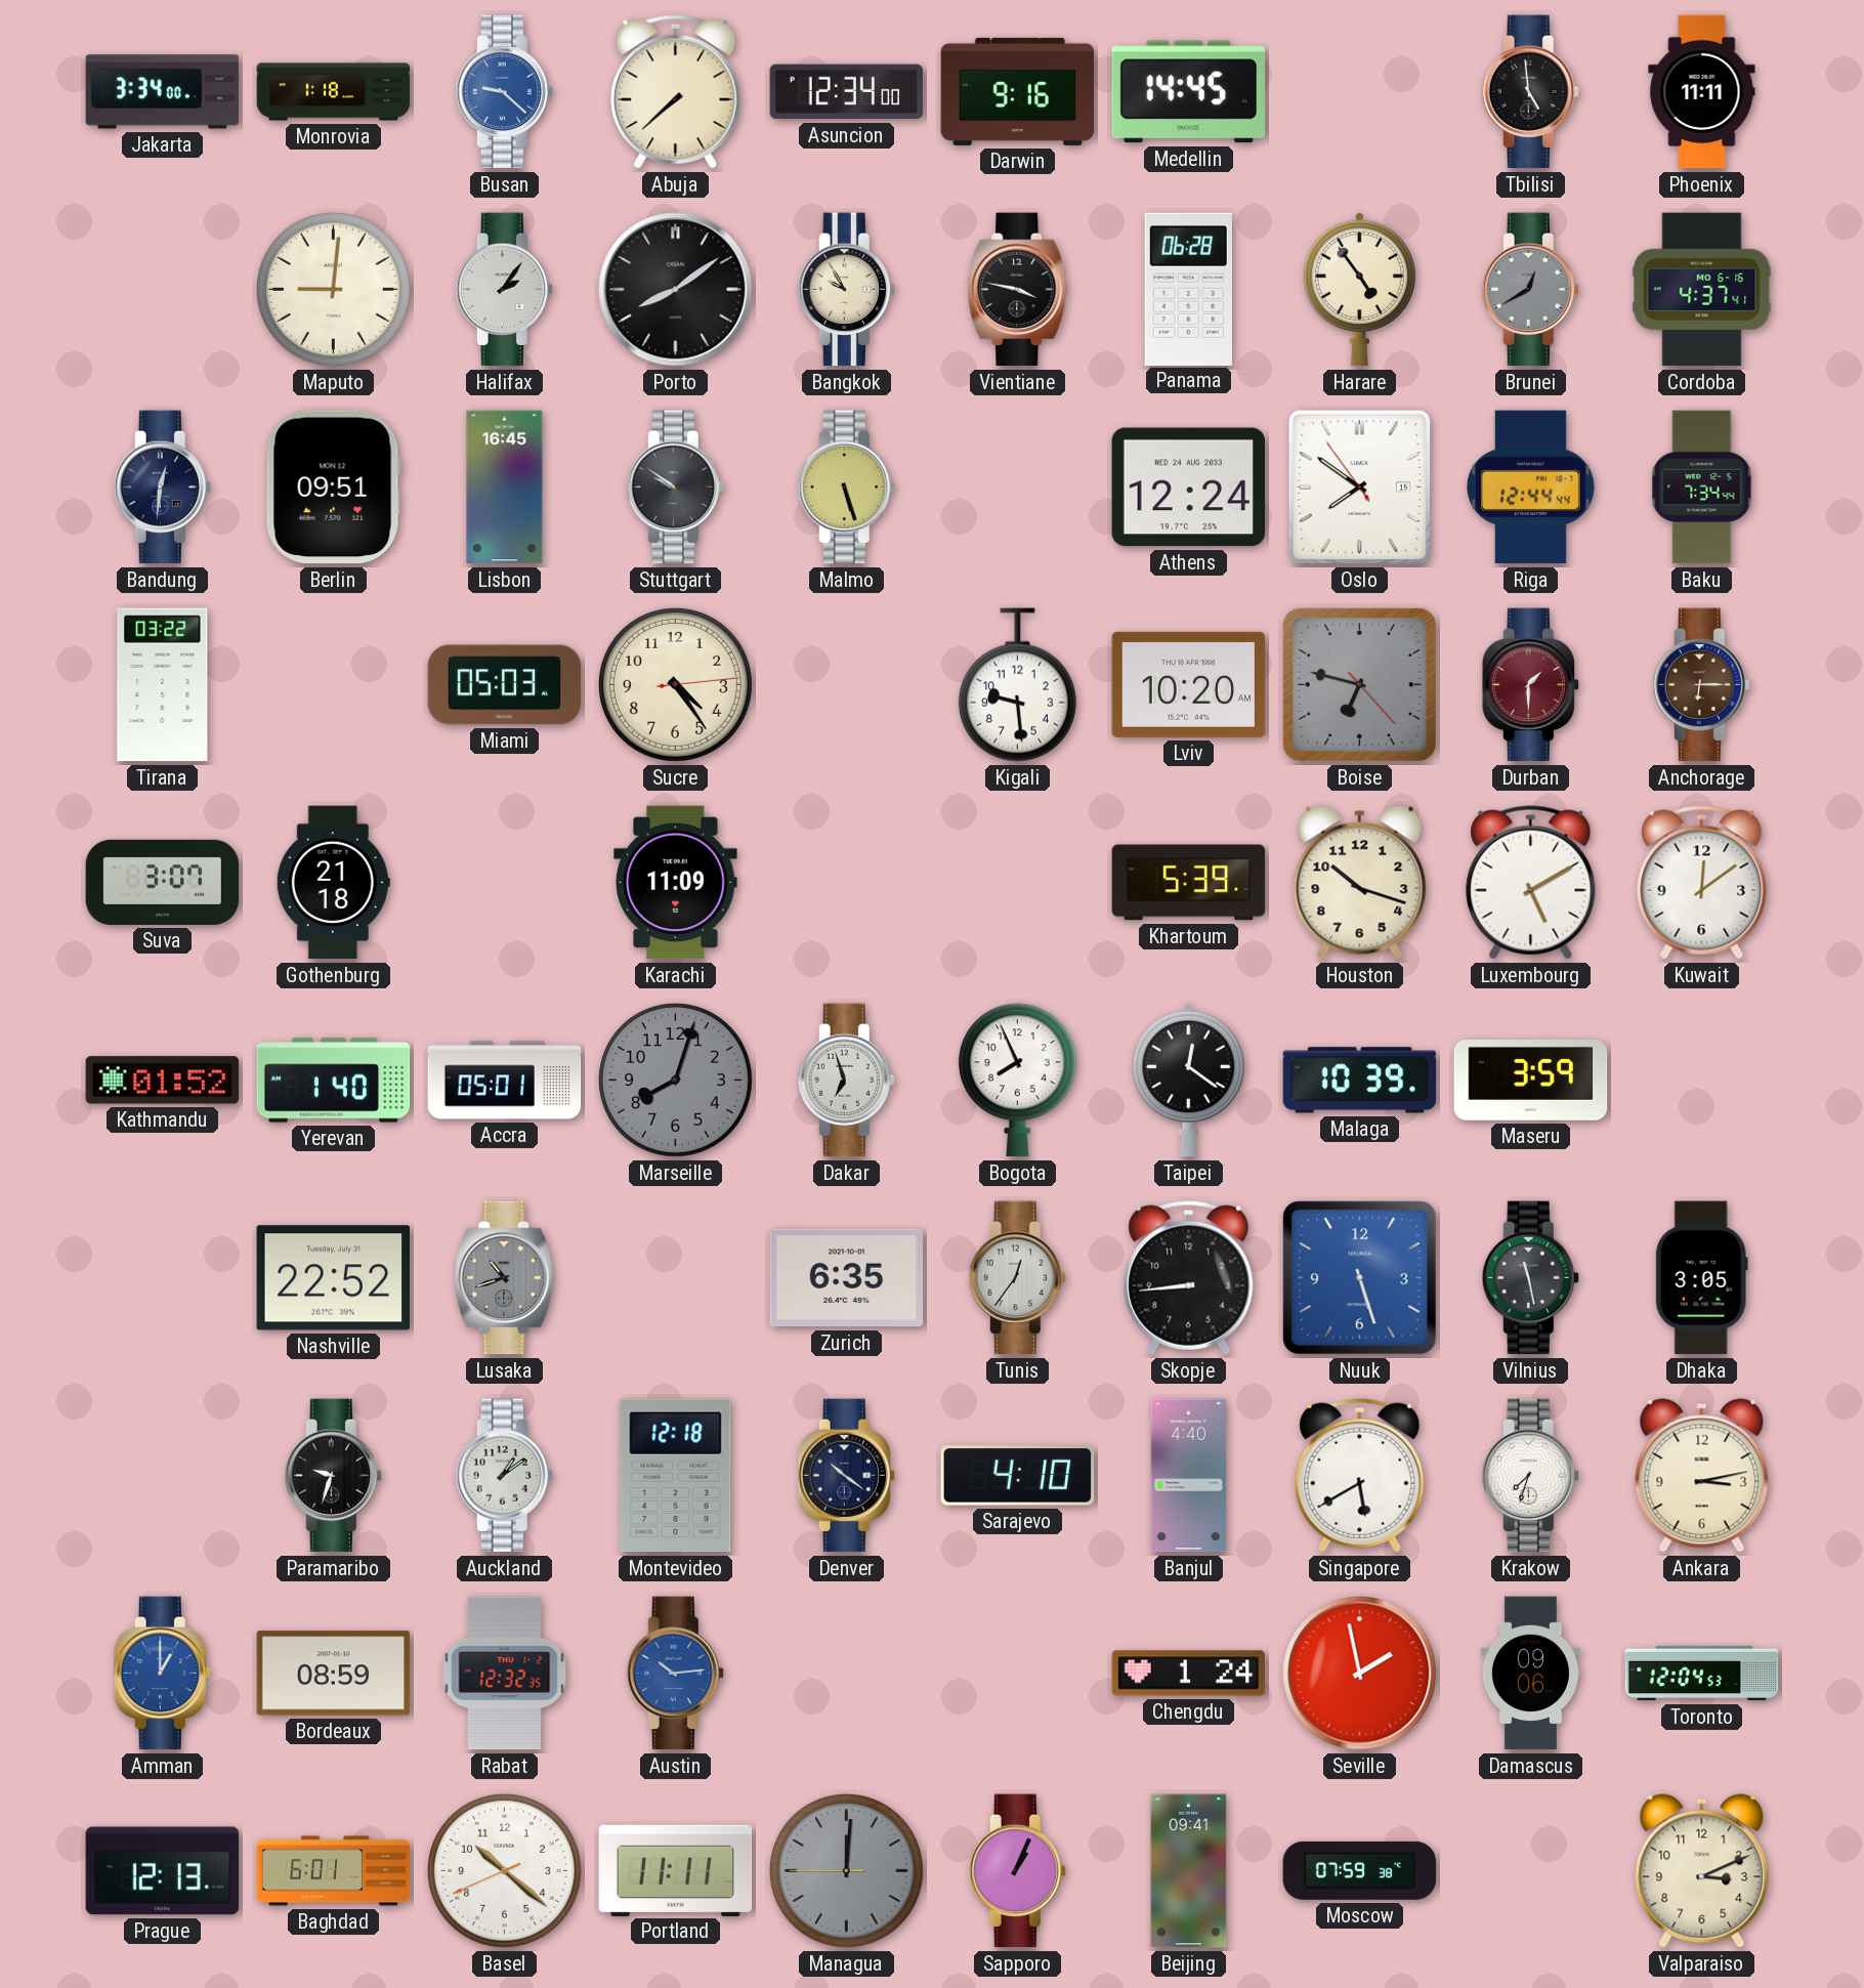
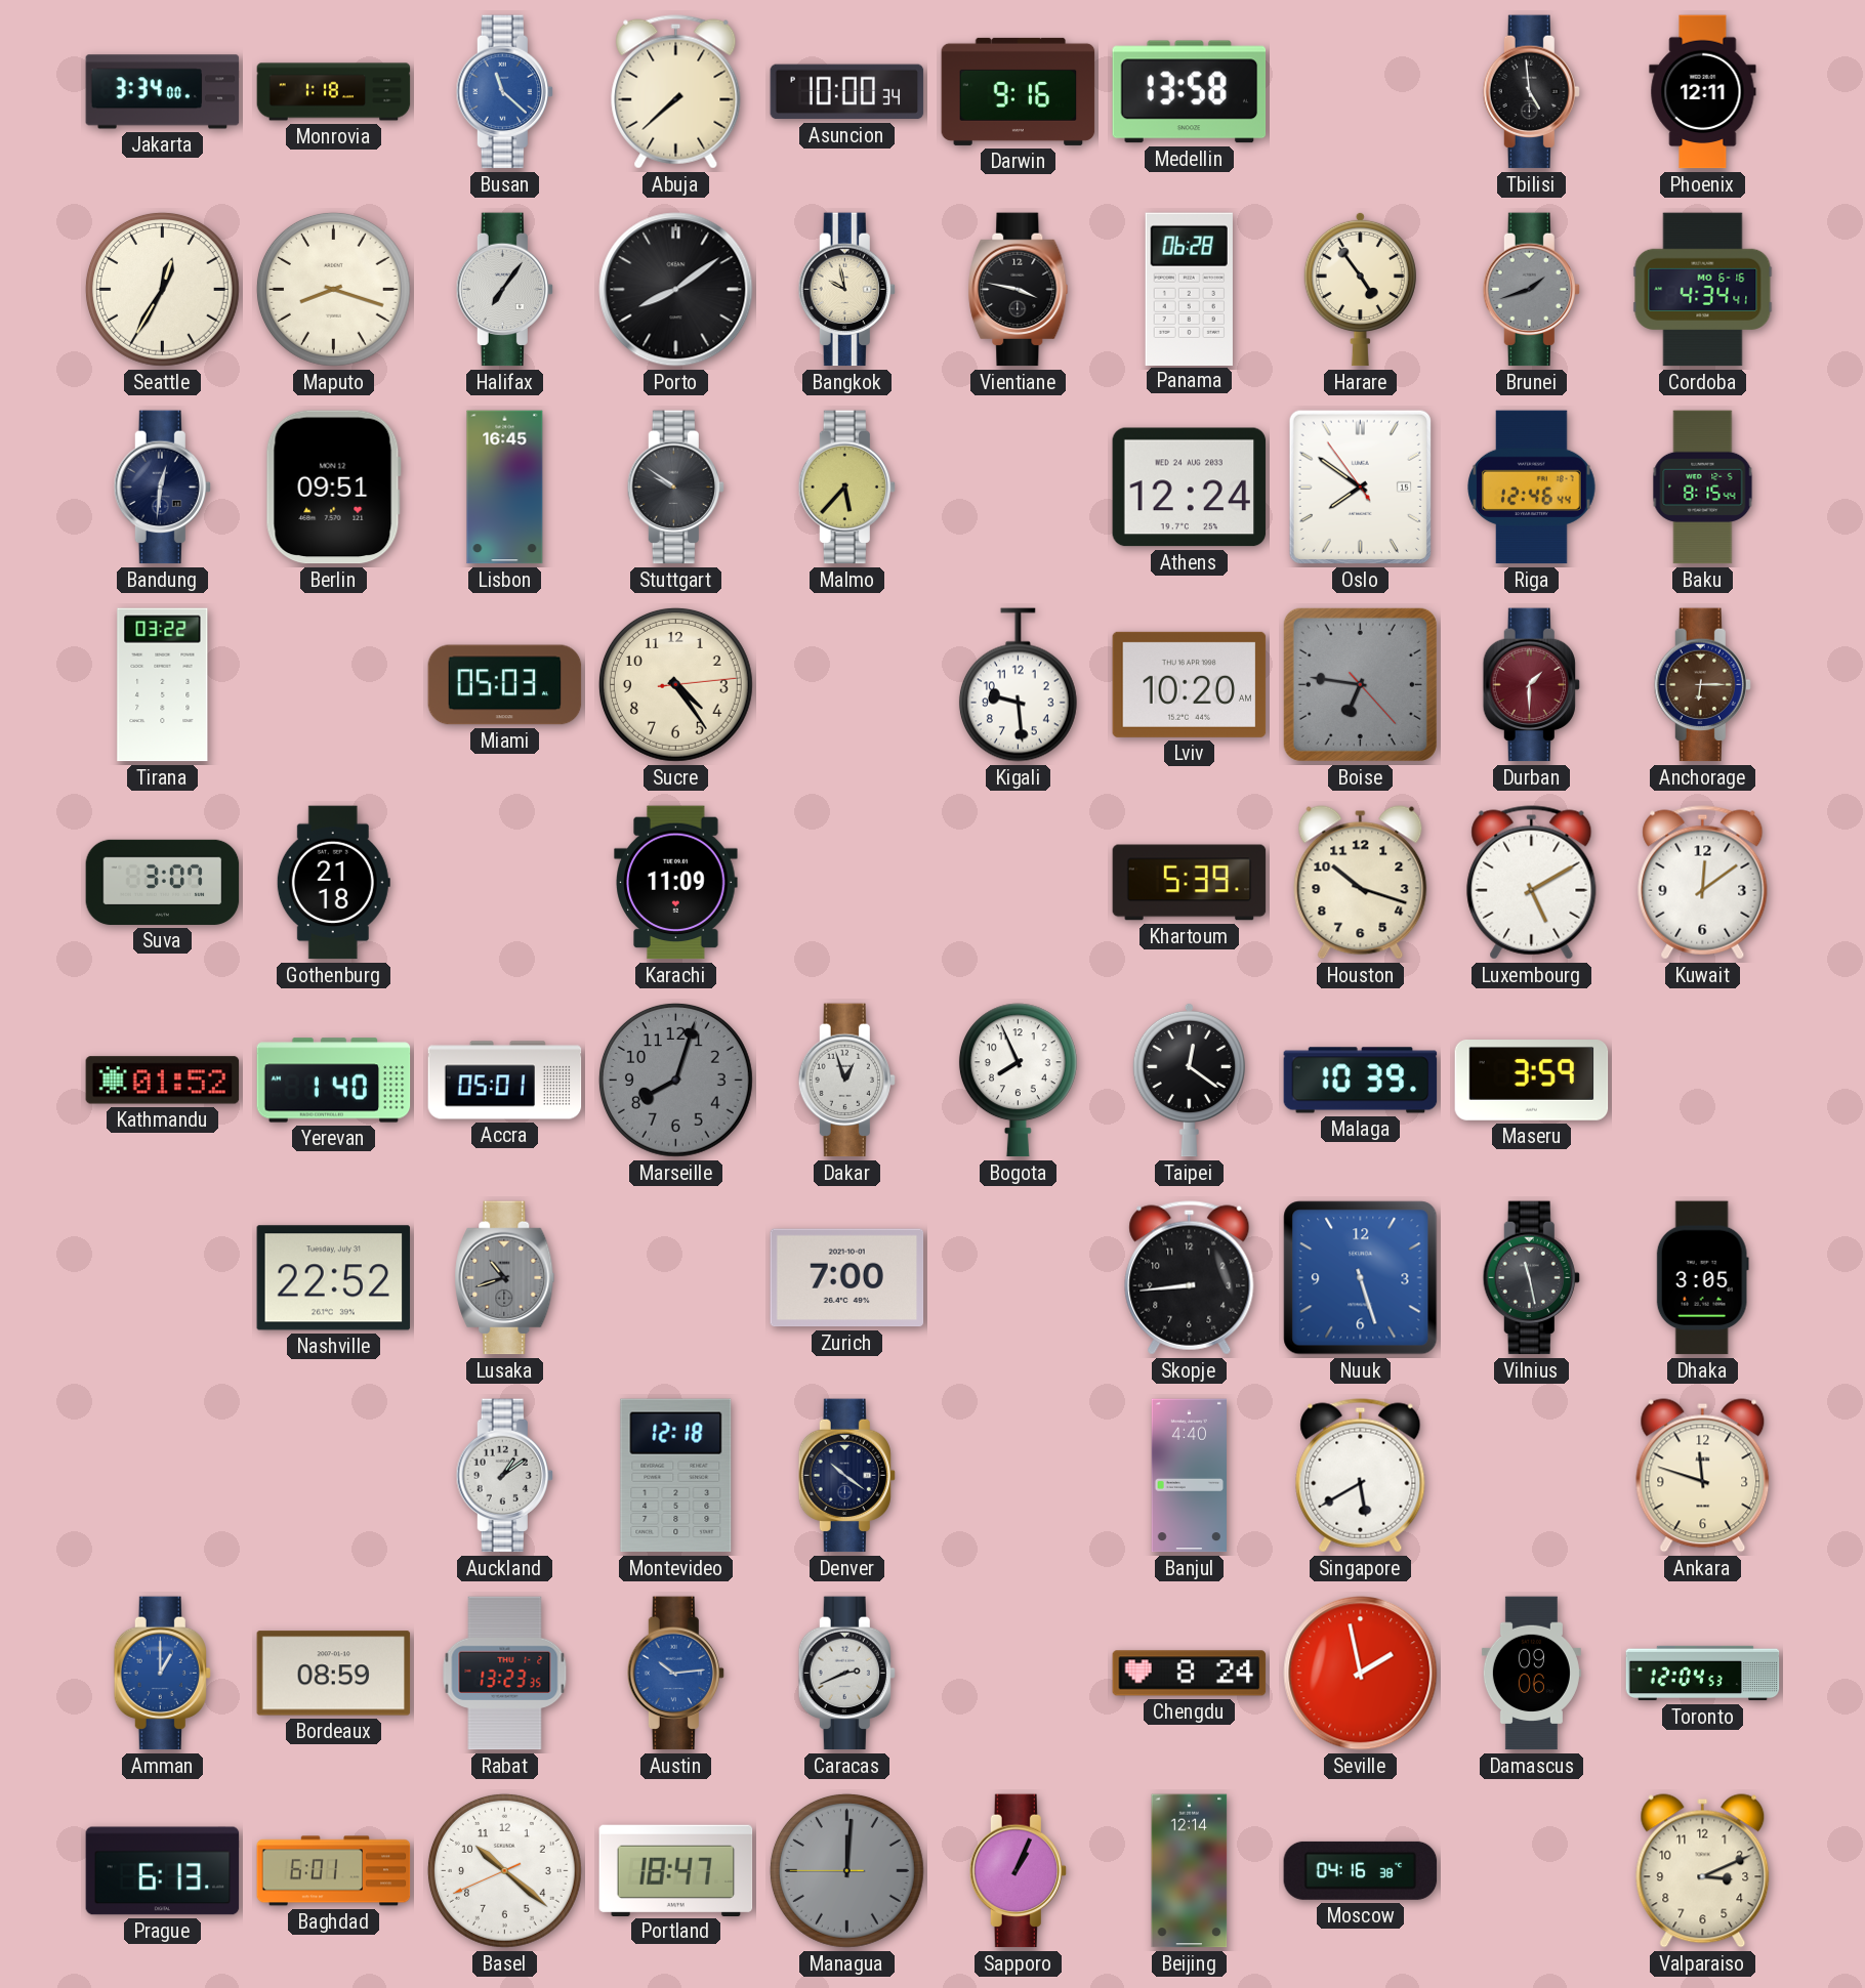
Busan: 9:22 -> 11:22 (504, 92)
Asuncion: 12:34 -> 10:00 (847, 92)
Medellin: 14:45 -> 13:58 (1190, 92)
Phoenix: 11:11 -> 12:11 (1703, 92)
Seattle: none -> 12:35 (162, 289)
Maputo: 9:01 -> 8:18 (333, 289)
Halifax: 2:06 -> 7:06 (504, 290)
Bangkok: 9:55 -> 9:58 (846, 290)
Brunei: 12:40 -> 1:42 (1531, 290)
Cordoba: 4:37 -> 4:34 (1703, 290)
Malmo: 5:27 -> 5:37 (846, 488)
Riga: 12:44 -> 12:46 (1532, 488)
Baku: 7:34 -> 8:15 (1703, 488)
Boise: 6:47 -> 6:46 (1360, 684)
Dakar: 6:57 -> 12:57 (846, 1081)
Zurich: 6:35 -> 7:00 (847, 1278)
Tunis: 12:36 -> none (1017, 1278)
Paramaribo: 9:33 -> none (333, 1476)
Sarajevo: 4:10 -> none (1018, 1476)
Krakow: 7:33 -> none (1530, 1476)
Ankara: 3:13 -> 11:48 (1703, 1476)
Rabat: 12:32 -> 13:23 (505, 1674)
Caracas: none -> 2:41 (846, 1674)
Chengdu: 1:24 -> 8:24 (1190, 1674)
Prague: 12:13 -> 6:13 (163, 1871)
Portland: 11:11 -> 18:47 (676, 1870)
Beijing: 09:41 -> 12:14 (1190, 1871)
Moscow: 07:59 -> 04:16 (1361, 1870)
